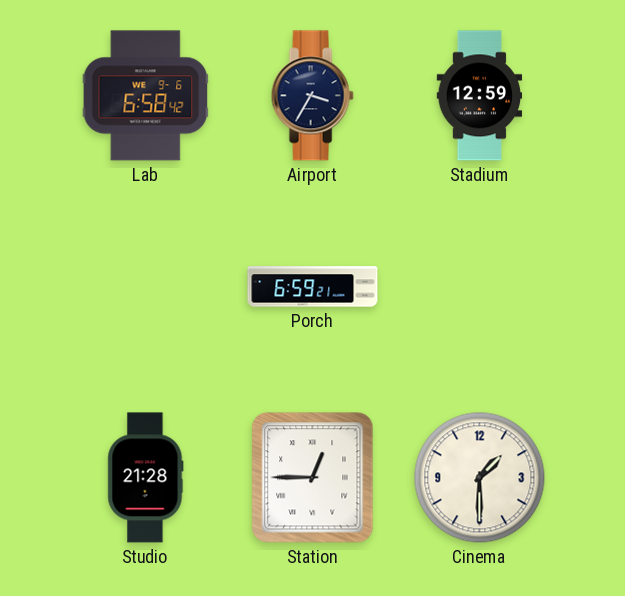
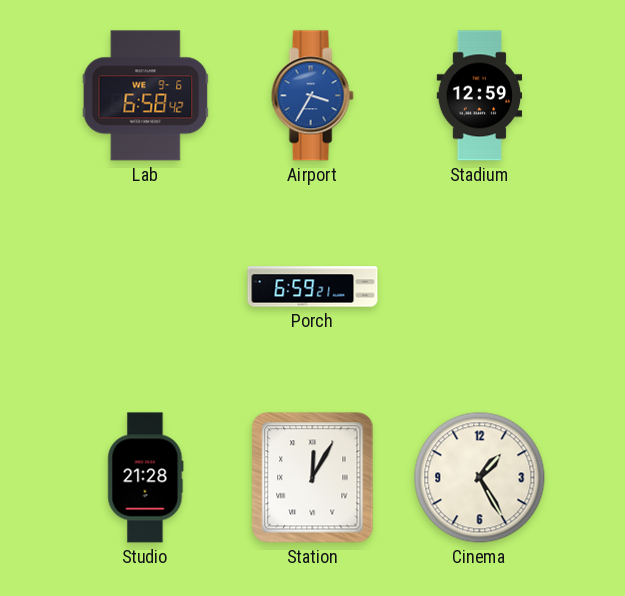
Airport dial: navy -> blue (312, 96)
Station: 12:45 -> 12:05 (313, 478)
Cinema: 1:30 -> 1:25 (480, 478)
